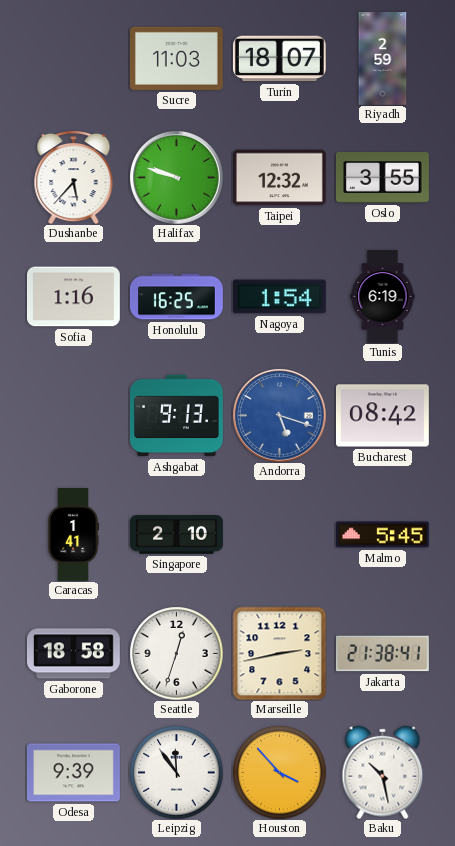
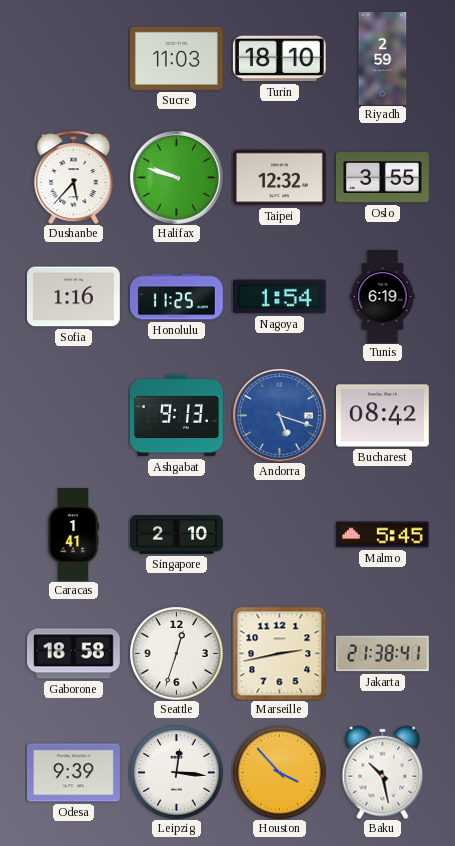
Turin: 18:07 -> 18:10 (279, 59)
Honolulu: 16:25 -> 11:25 (176, 297)
Leipzig: 11:54 -> 12:16 (176, 772)
